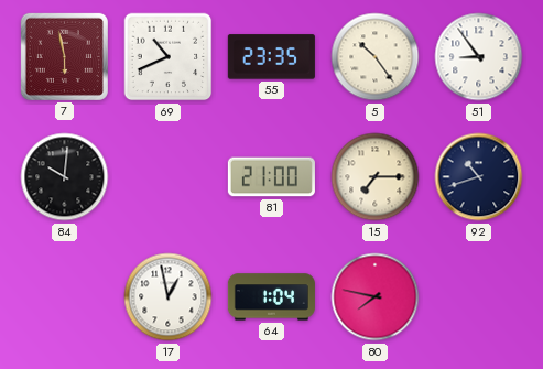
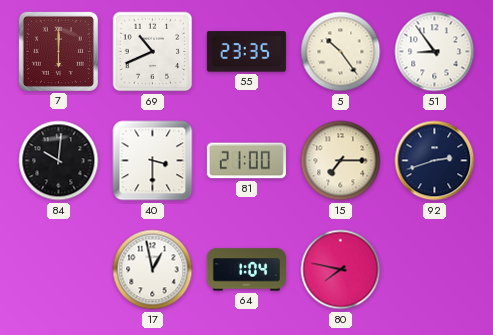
7: 5:58 -> 6:00 (58, 51)
40: none -> 3:30 (153, 161)
92: 10:42 -> 2:42 (435, 161)
